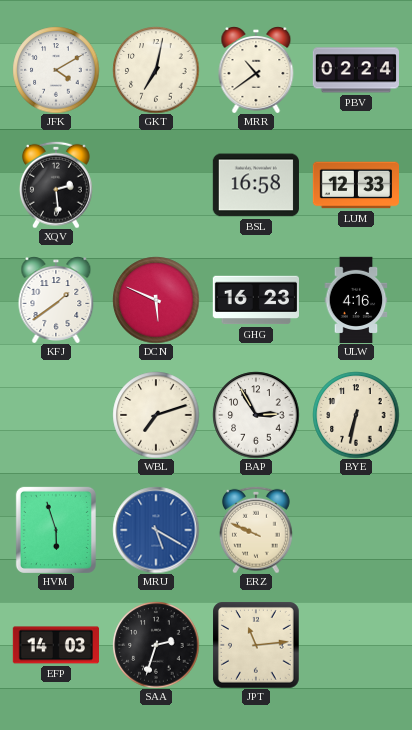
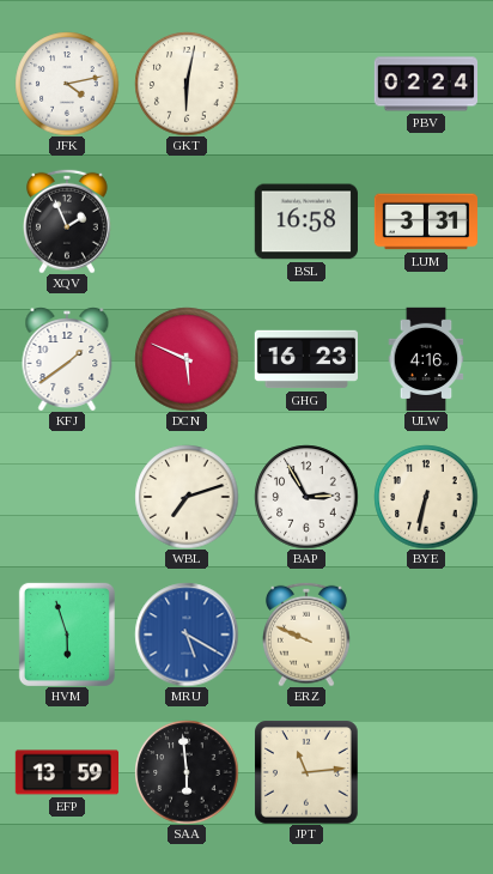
JFK: 4:10 -> 4:13 (67, 84)
GKT: 7:02 -> 6:02 (187, 84)
MRR: 10:39 -> none (256, 70)
XQV: 2:29 -> 1:56 (67, 221)
LUM: 12:33 -> 3:31 (425, 221)
EFP: 14:03 -> 13:59 (66, 772)
SAA: 2:33 -> 5:59 (187, 772)
